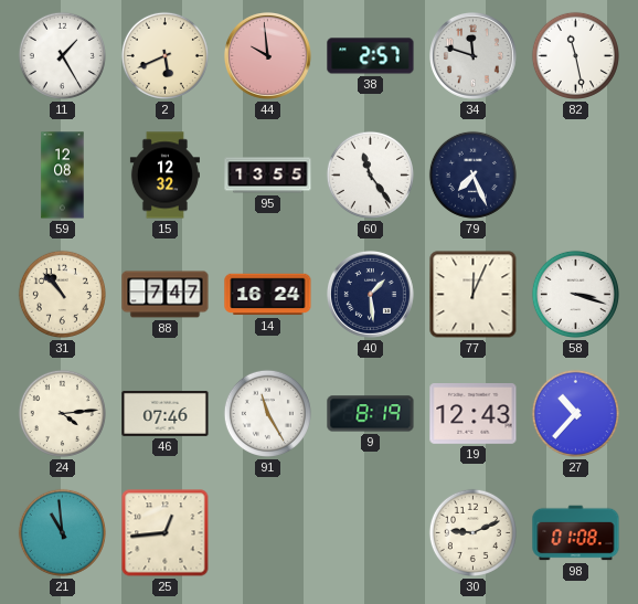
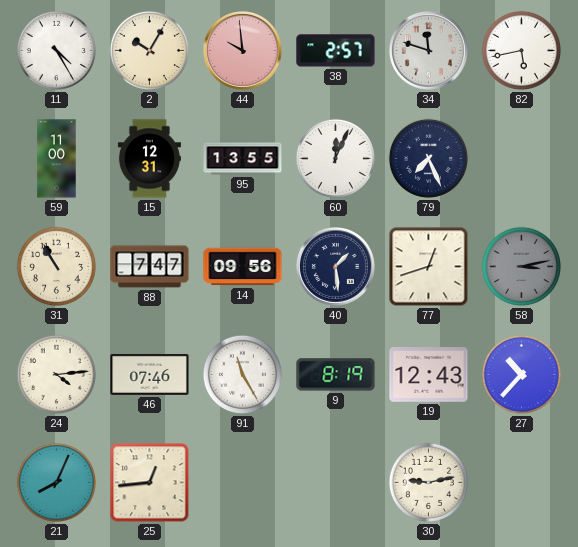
11: 1:25 -> 4:25 (56, 50)
2: 5:41 -> 10:05 (149, 50)
82: 11:28 -> 5:43 (521, 50)
59: 12:08 -> 11:00 (57, 159)
15: 12:32 -> 12:31 (149, 159)
60: 11:24 -> 12:04 (335, 158)
31: 10:53 -> 10:55 (56, 266)
14: 16:24 -> 09:56 (243, 267)
77: 12:04 -> 12:42 (429, 267)
58: 3:18 -> 3:13 (521, 266)
58 dial: white -> grey (521, 266)
21: 10:59 -> 8:04 (56, 482)
30: 9:11 -> 9:13 (428, 482)
98: 01:08 -> none (576, 533)
